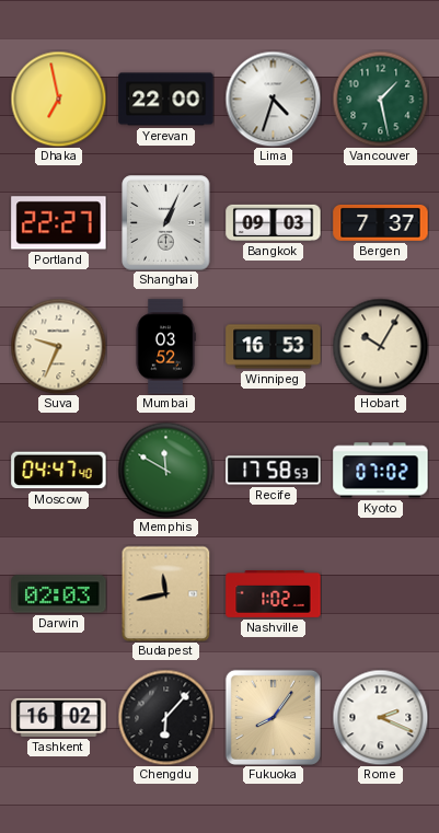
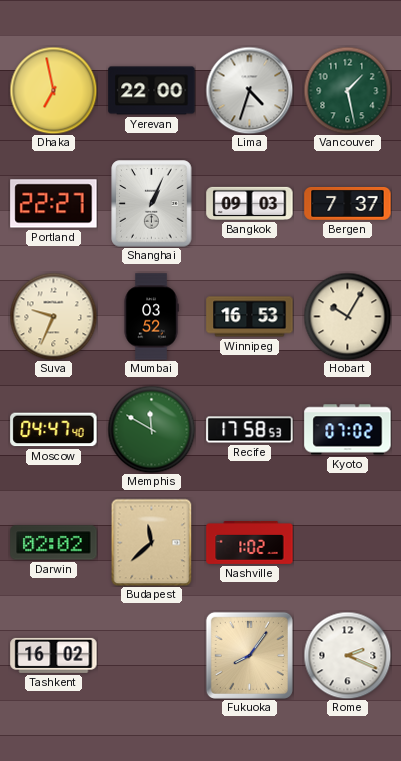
Darwin: 02:03 -> 02:02 (54, 543)
Budapest: 11:43 -> 11:38 (152, 542)
Chengdu: 6:07 -> none (165, 717)
